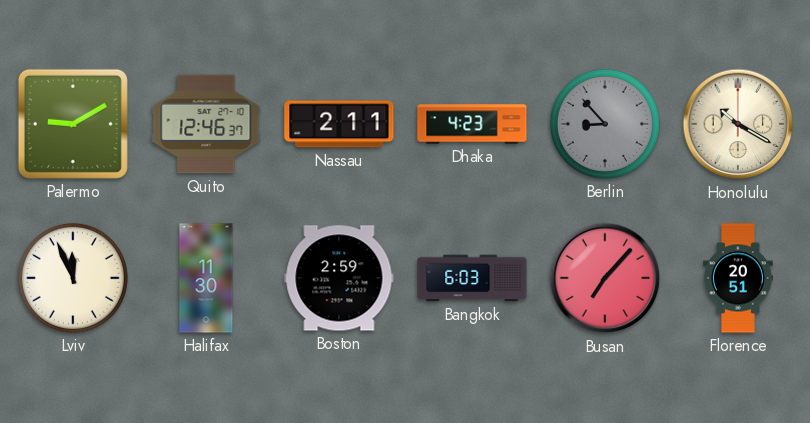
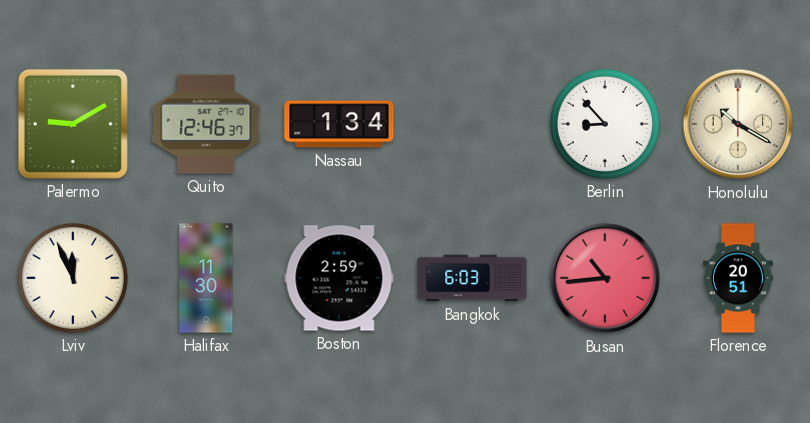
Nassau: 2:11 -> 1:34 (339, 124)
Dhaka: 4:23 -> none (472, 124)
Berlin dial: grey -> white (605, 124)
Busan: 7:07 -> 10:44 (605, 278)
